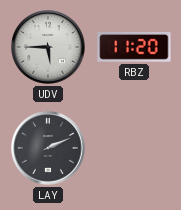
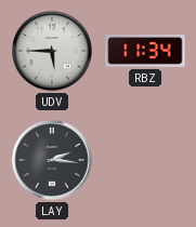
RBZ: 11:20 -> 11:34 (145, 52)
LAY: 2:11 -> 2:16 (52, 160)
